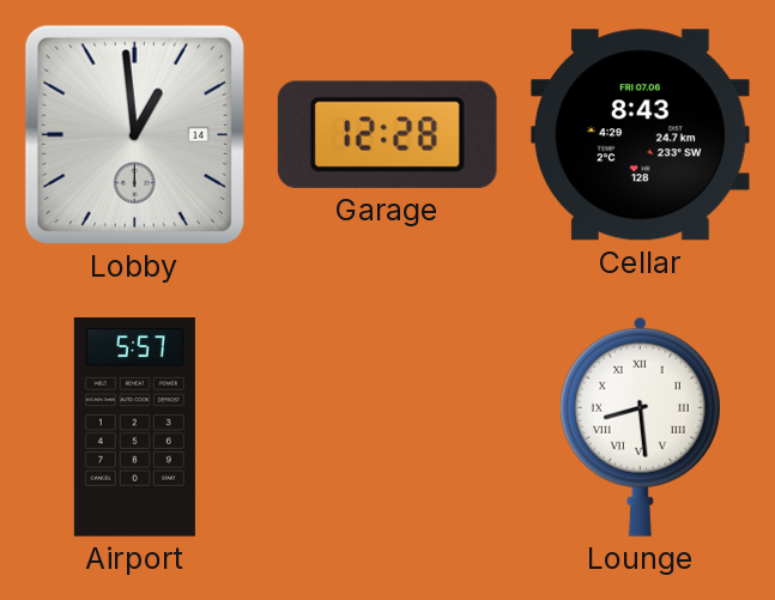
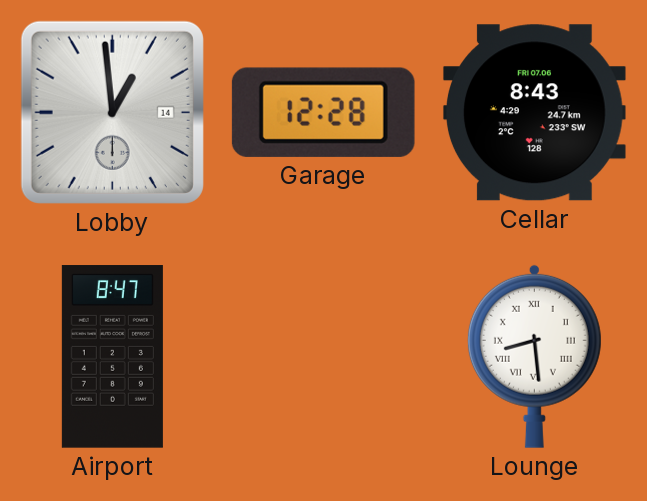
Airport: 5:57 -> 8:47 (112, 357)
